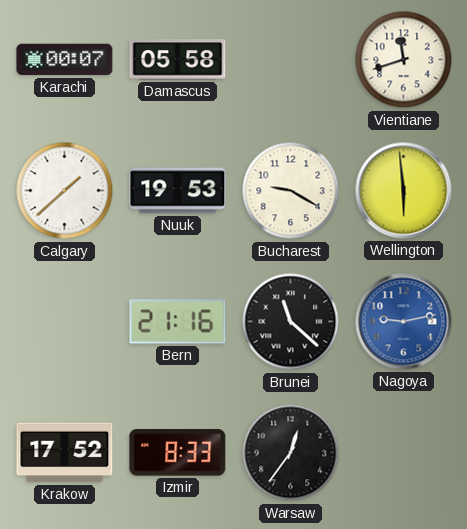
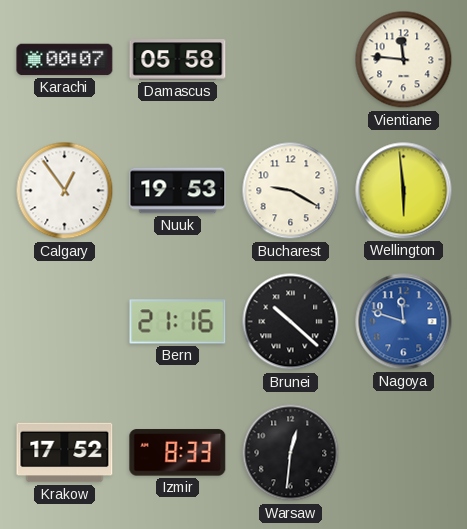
Vientiane: 11:42 -> 11:46 (404, 60)
Calgary: 1:38 -> 12:54 (65, 191)
Brunei: 11:22 -> 10:22 (291, 322)
Nagoya: 9:13 -> 11:48 (404, 322)
Warsaw: 12:36 -> 12:31 (291, 453)
